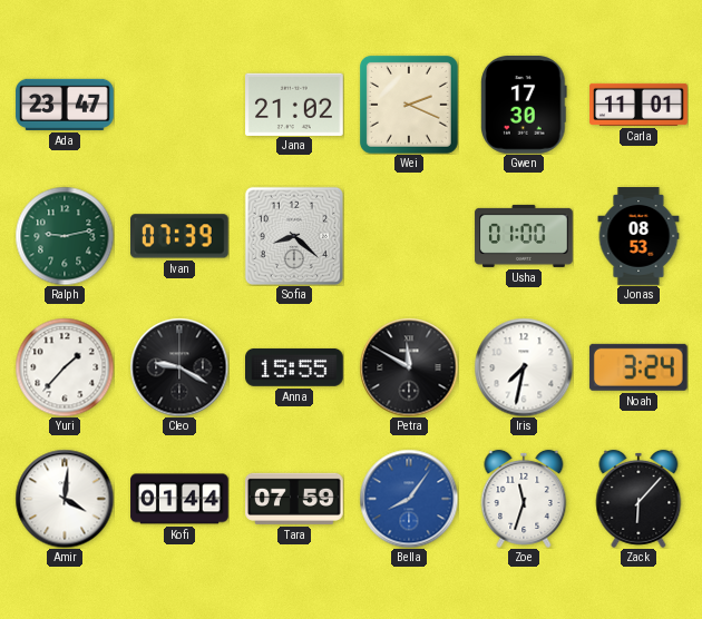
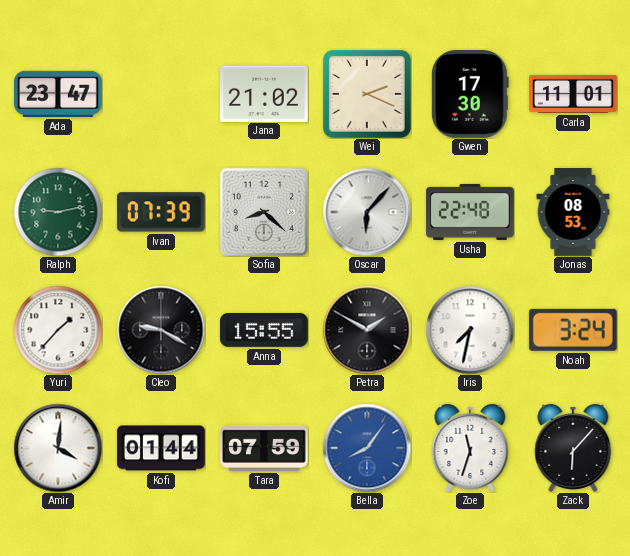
Oscar: none -> 6:07 (367, 212)
Usha: 01:00 -> 22:48 (470, 212)
Petra: 11:50 -> 1:50 (367, 330)
